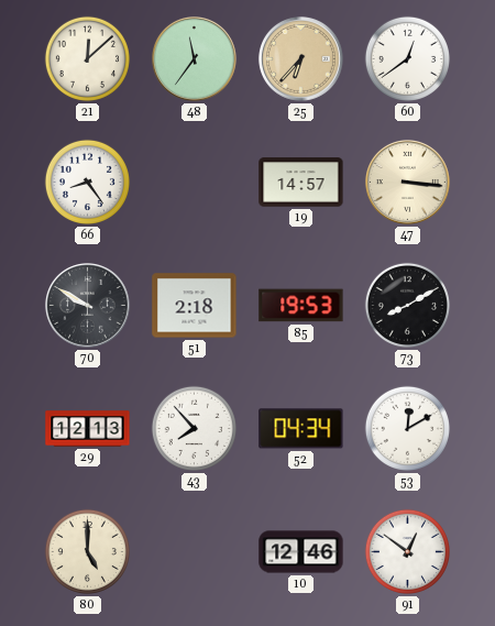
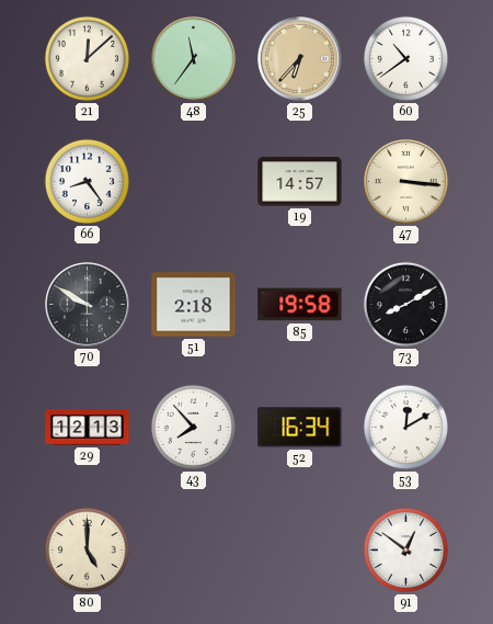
60: 12:39 -> 10:39 (405, 58)
85: 19:53 -> 19:58 (300, 305)
52: 04:34 -> 16:34 (300, 428)
10: 12:46 -> none (301, 552)
